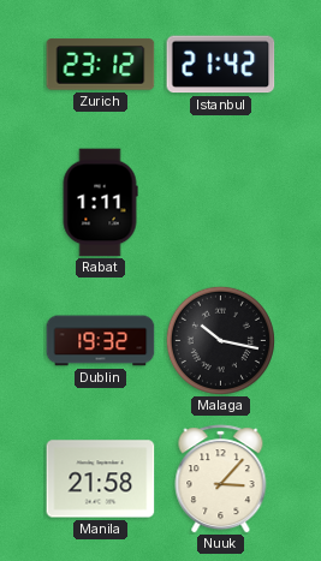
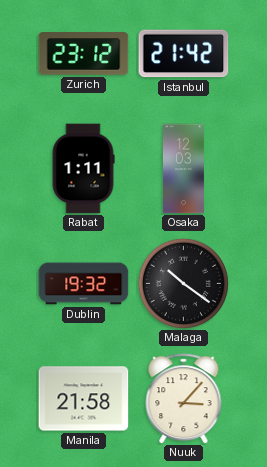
Osaka: none -> 12:03 (183, 169)
Malaga: 10:17 -> 10:21 (183, 283)
